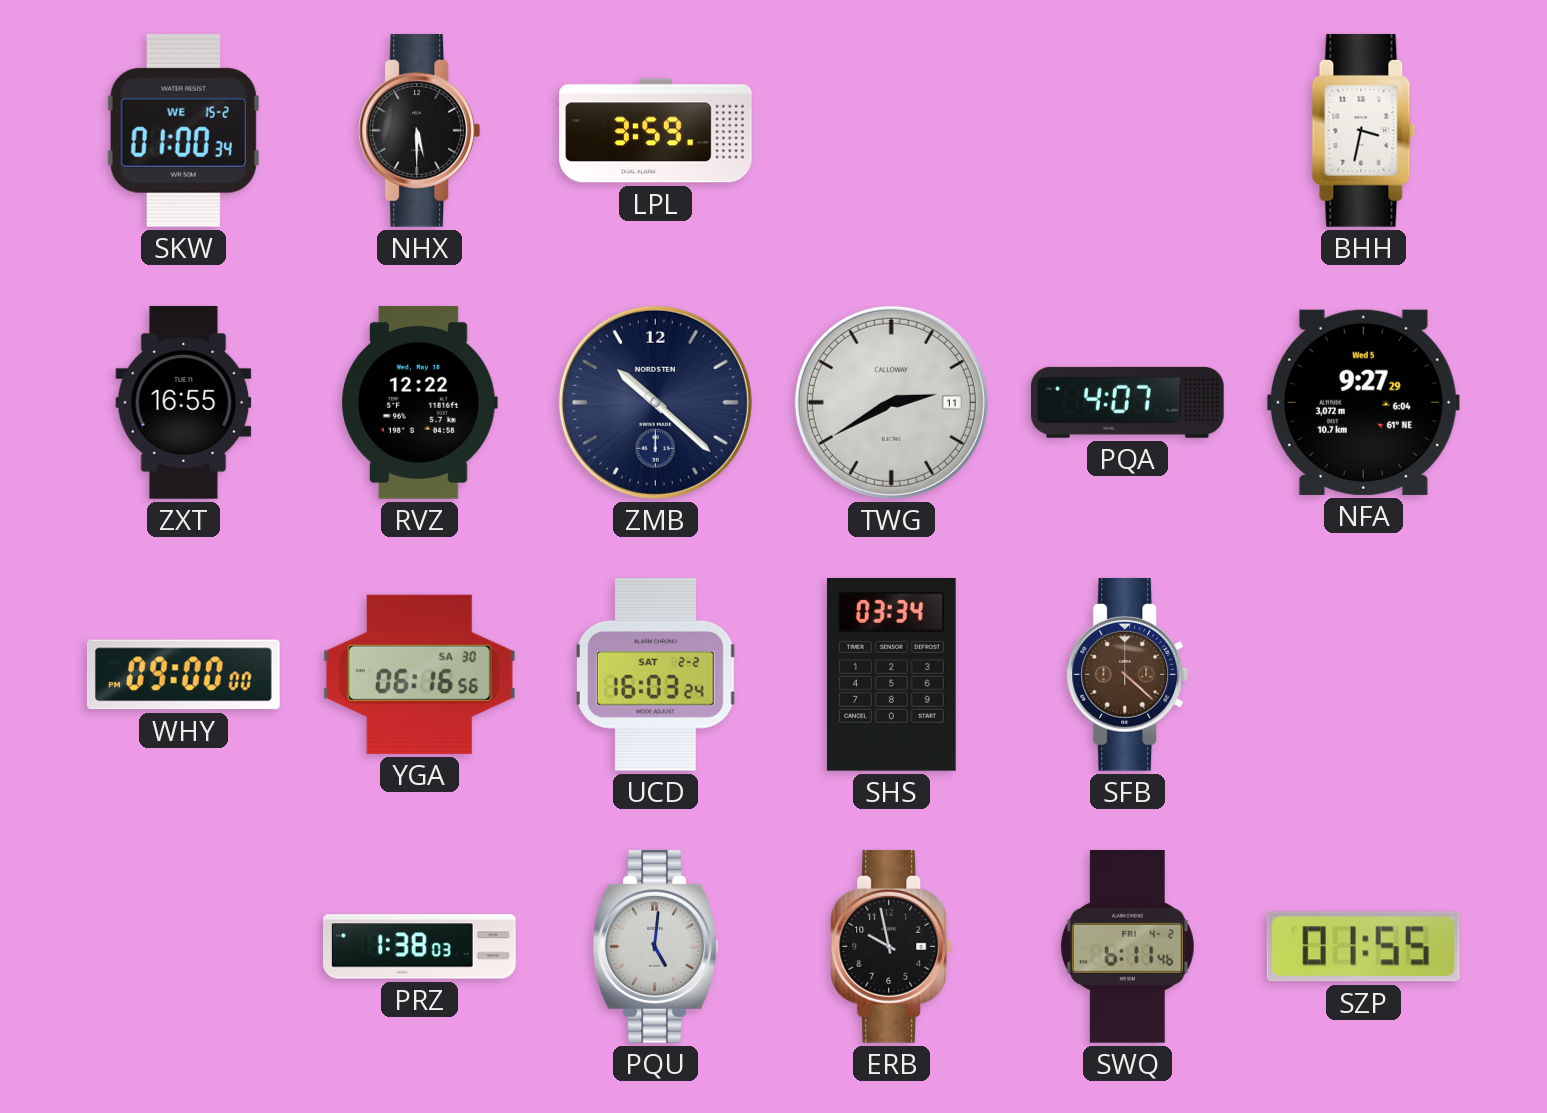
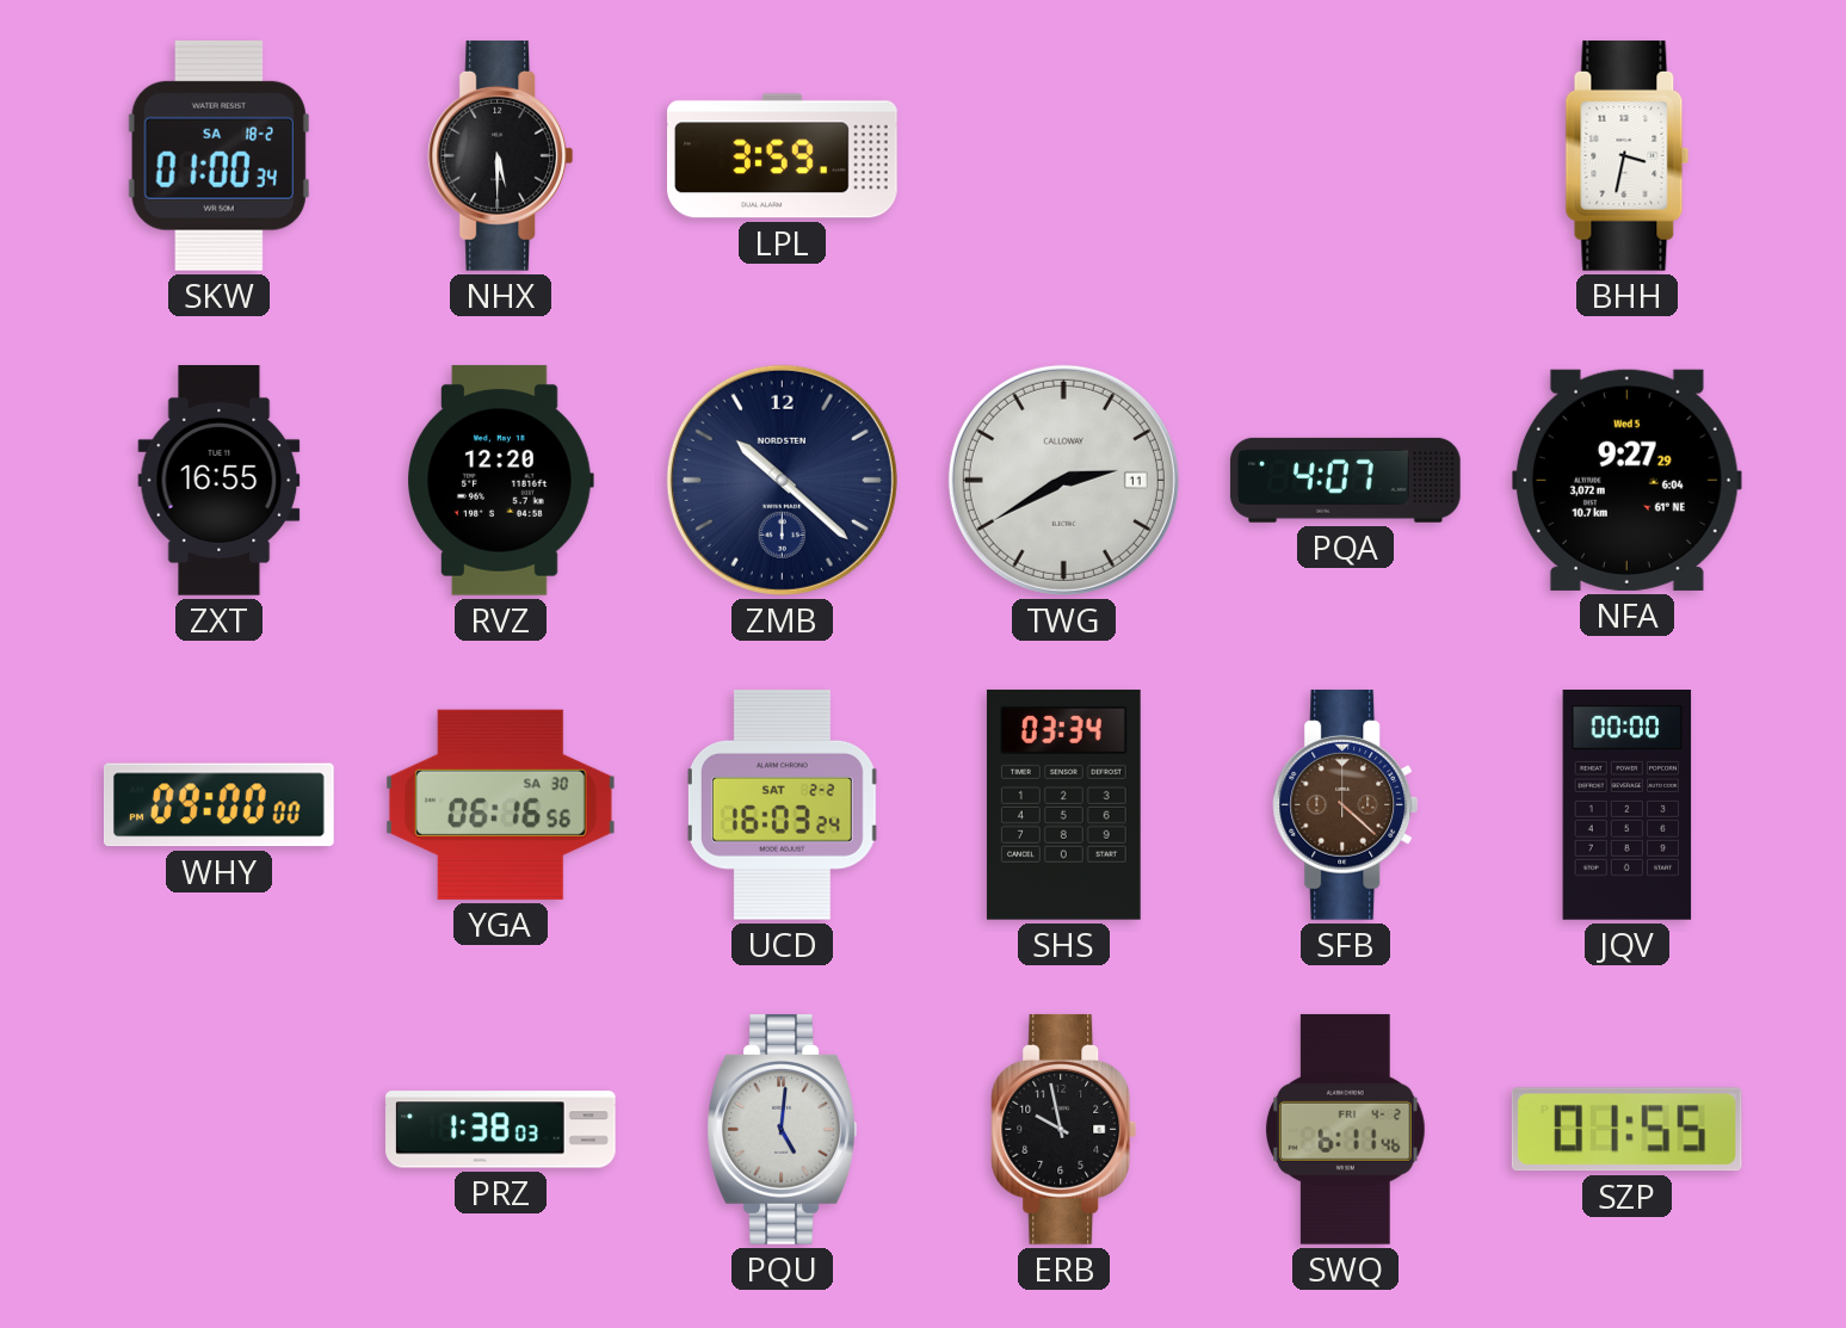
SKW date: WE 15-2 -> SA 18-2 (218, 155)
RVZ: 12:22 -> 12:20 (500, 480)
JQV: none -> 00:00 (1628, 805)
